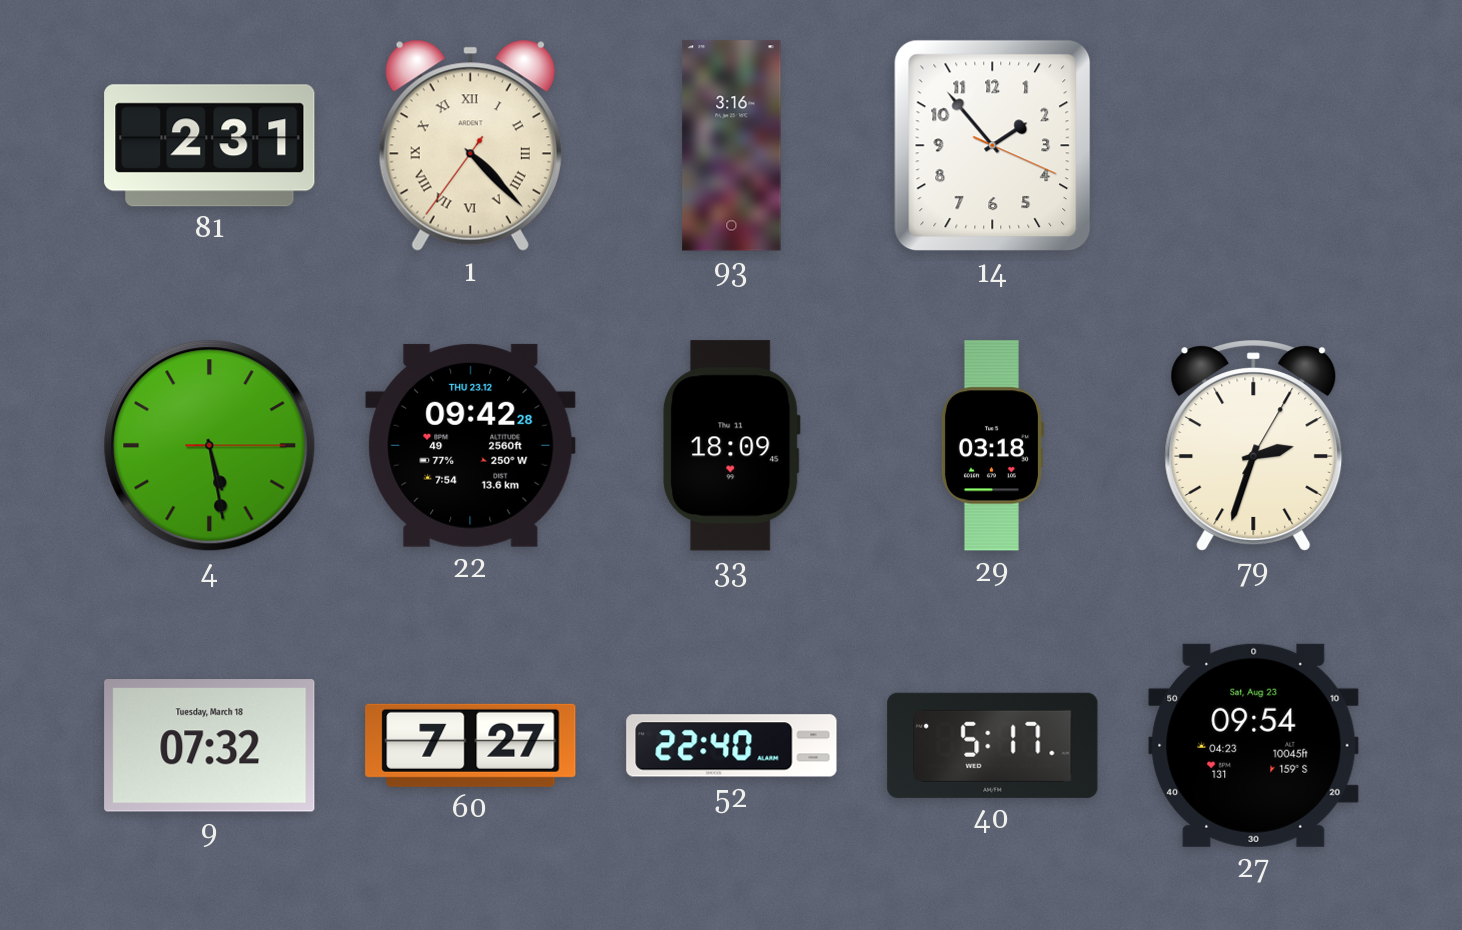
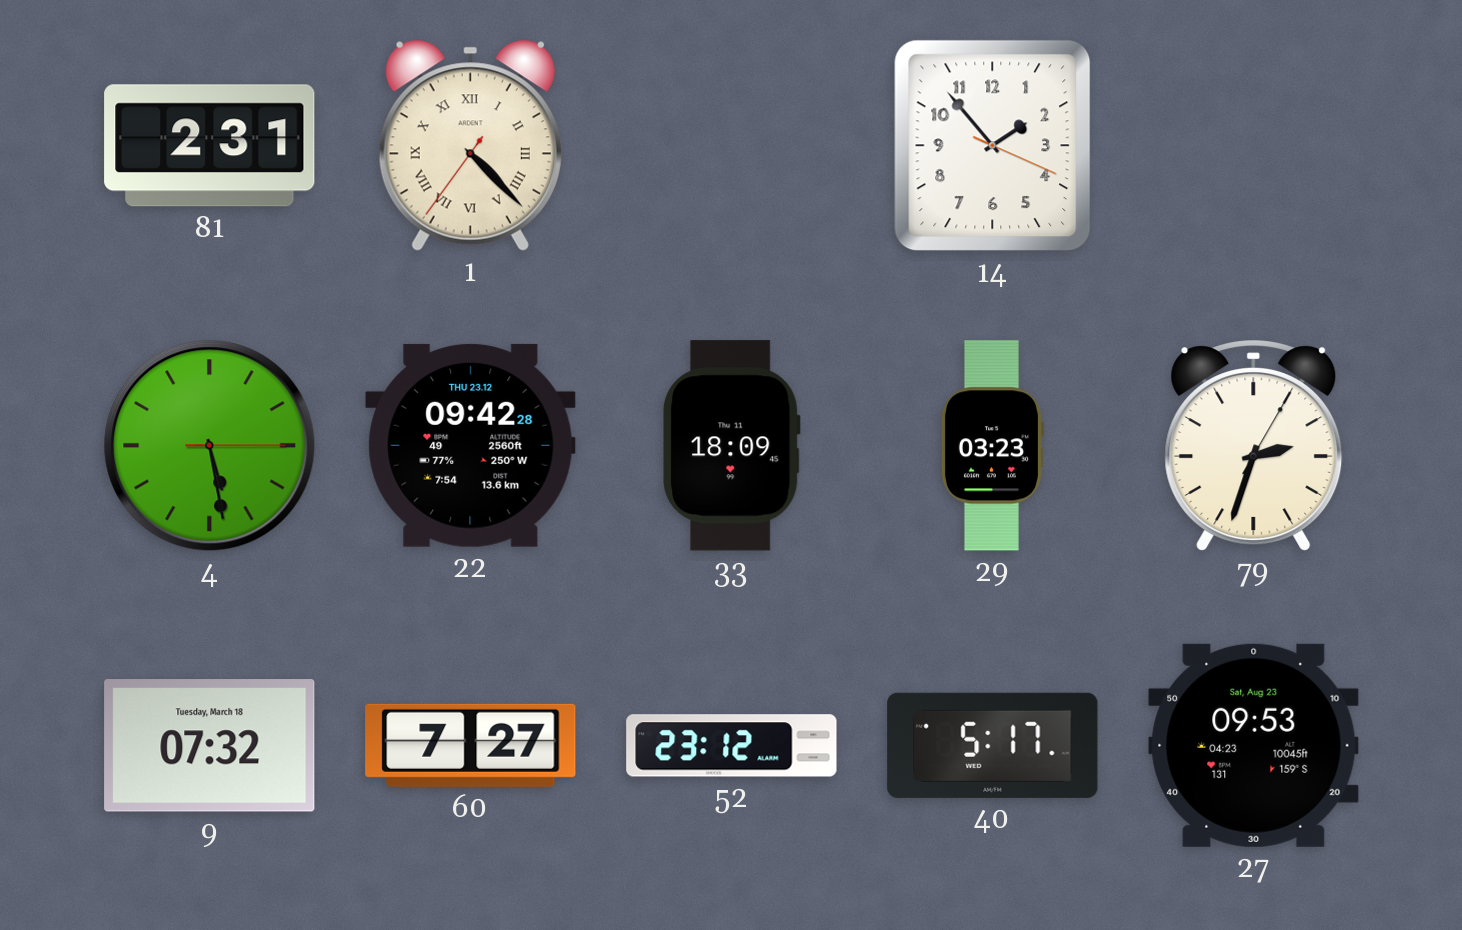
93: 3:16 -> none (732, 146)
29: 03:18 -> 03:23 (992, 446)
52: 22:40 -> 23:12 (732, 746)
27: 09:54 -> 09:53 (1254, 745)
